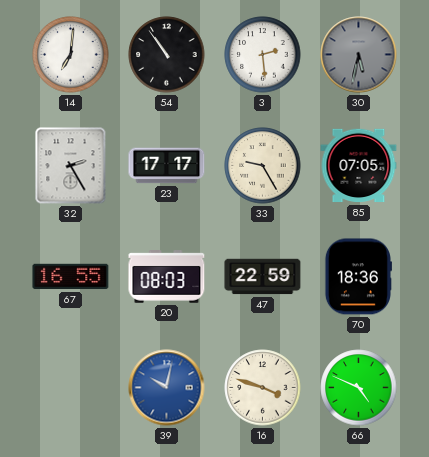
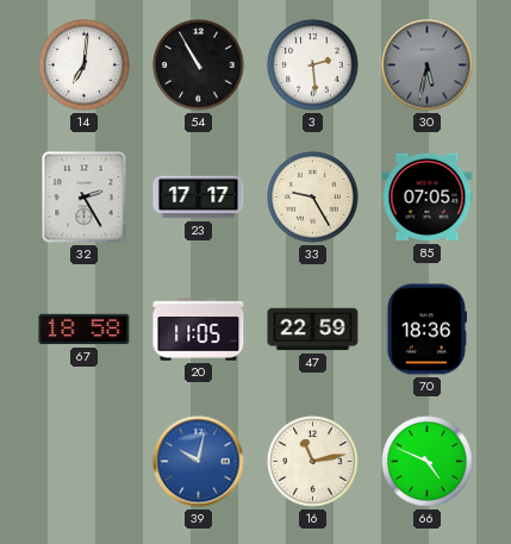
54: 10:54 -> 10:55 (199, 65)
67: 16:55 -> 18:58 (85, 330)
20: 08:03 -> 11:05 (199, 330)
16: 3:48 -> 11:13 (313, 462)
